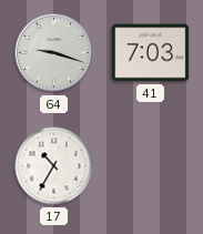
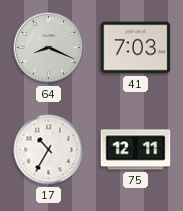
64: 9:18 -> 8:19 (49, 48)
75: none -> 12:11 (136, 150)
